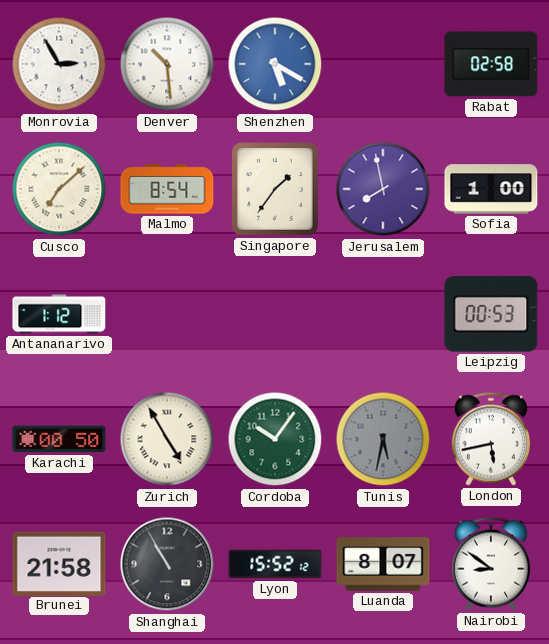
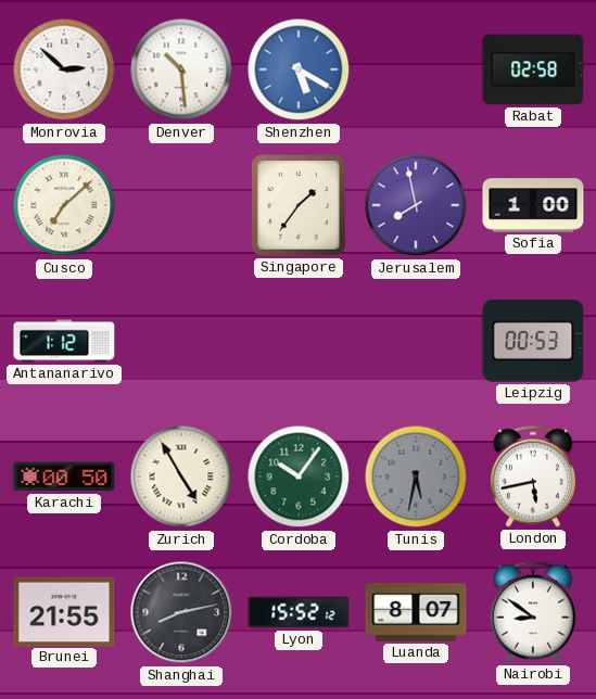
Monrovia: 2:55 -> 2:52 (64, 69)
Malmo: 8:54 -> none (167, 189)
Brunei: 21:58 -> 21:55 (64, 611)
Shanghai: 10:55 -> 8:13 (181, 612)
